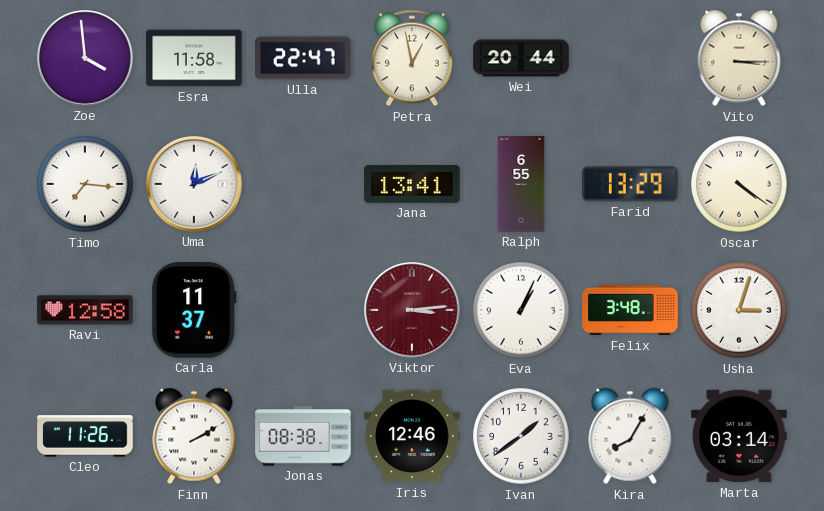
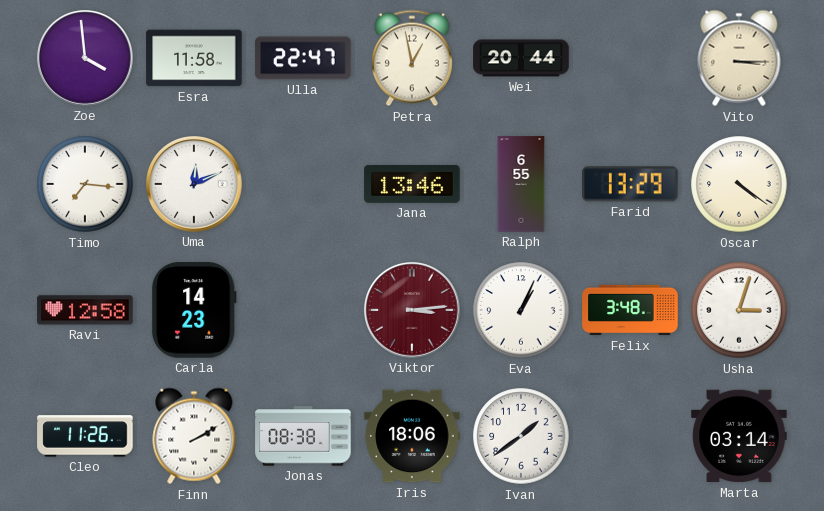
Jana: 13:41 -> 13:46 (412, 184)
Carla: 11:37 -> 14:23 (194, 310)
Iris: 12:46 -> 18:06 (412, 436)
Kira: 8:05 -> none (630, 436)
